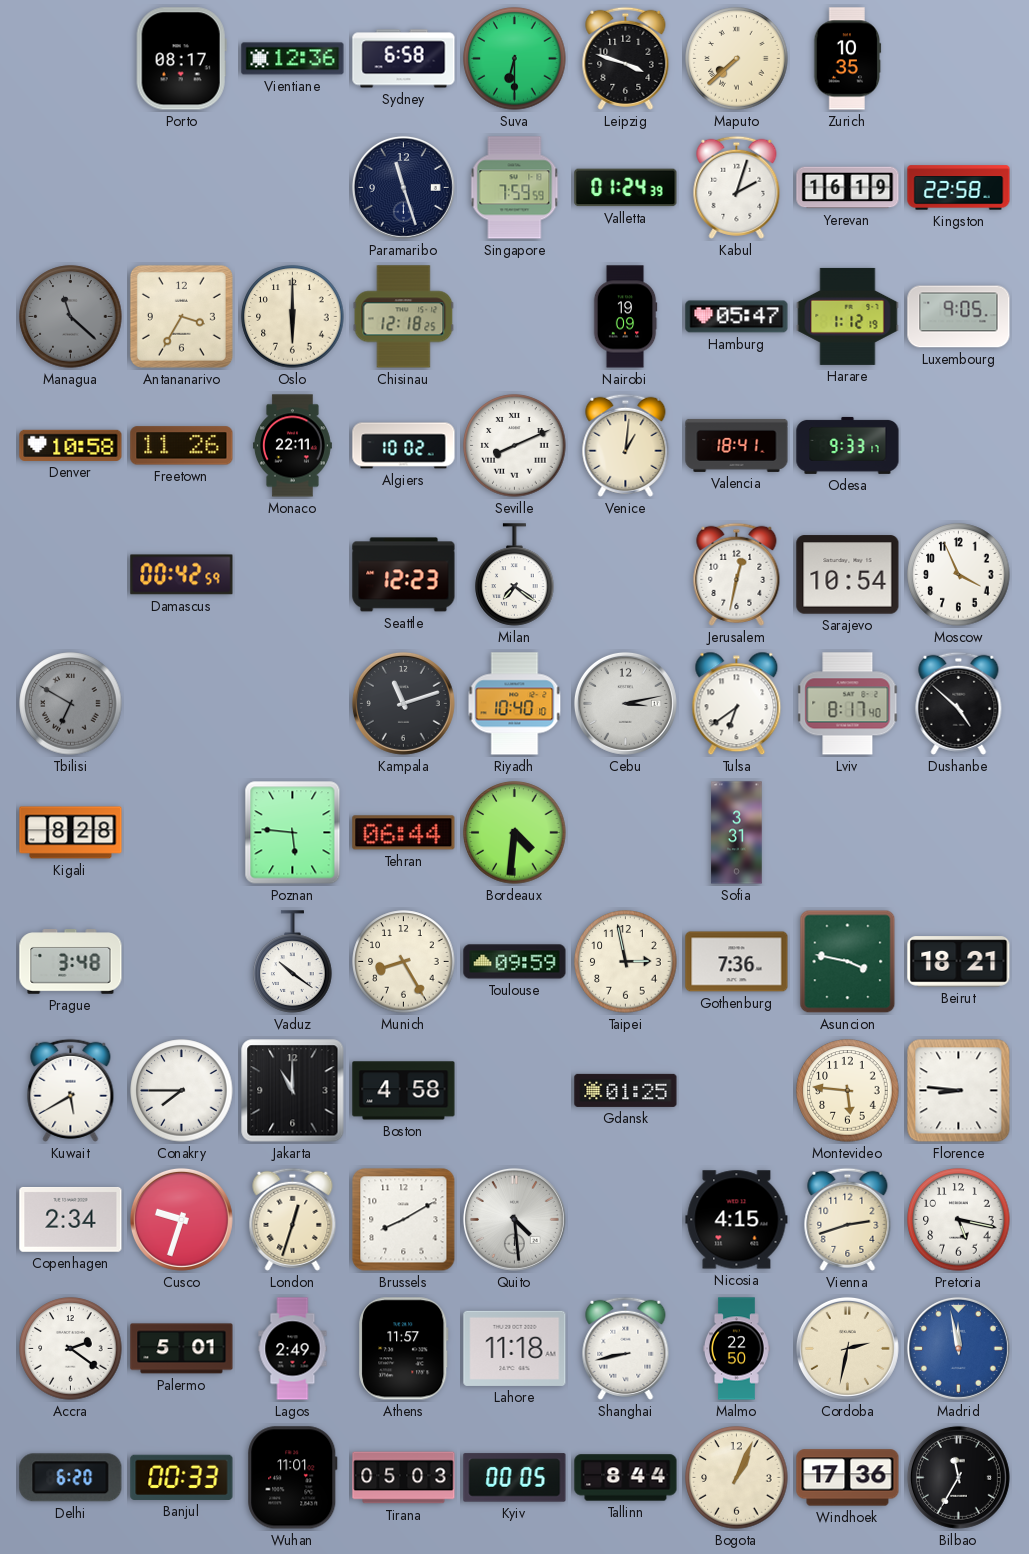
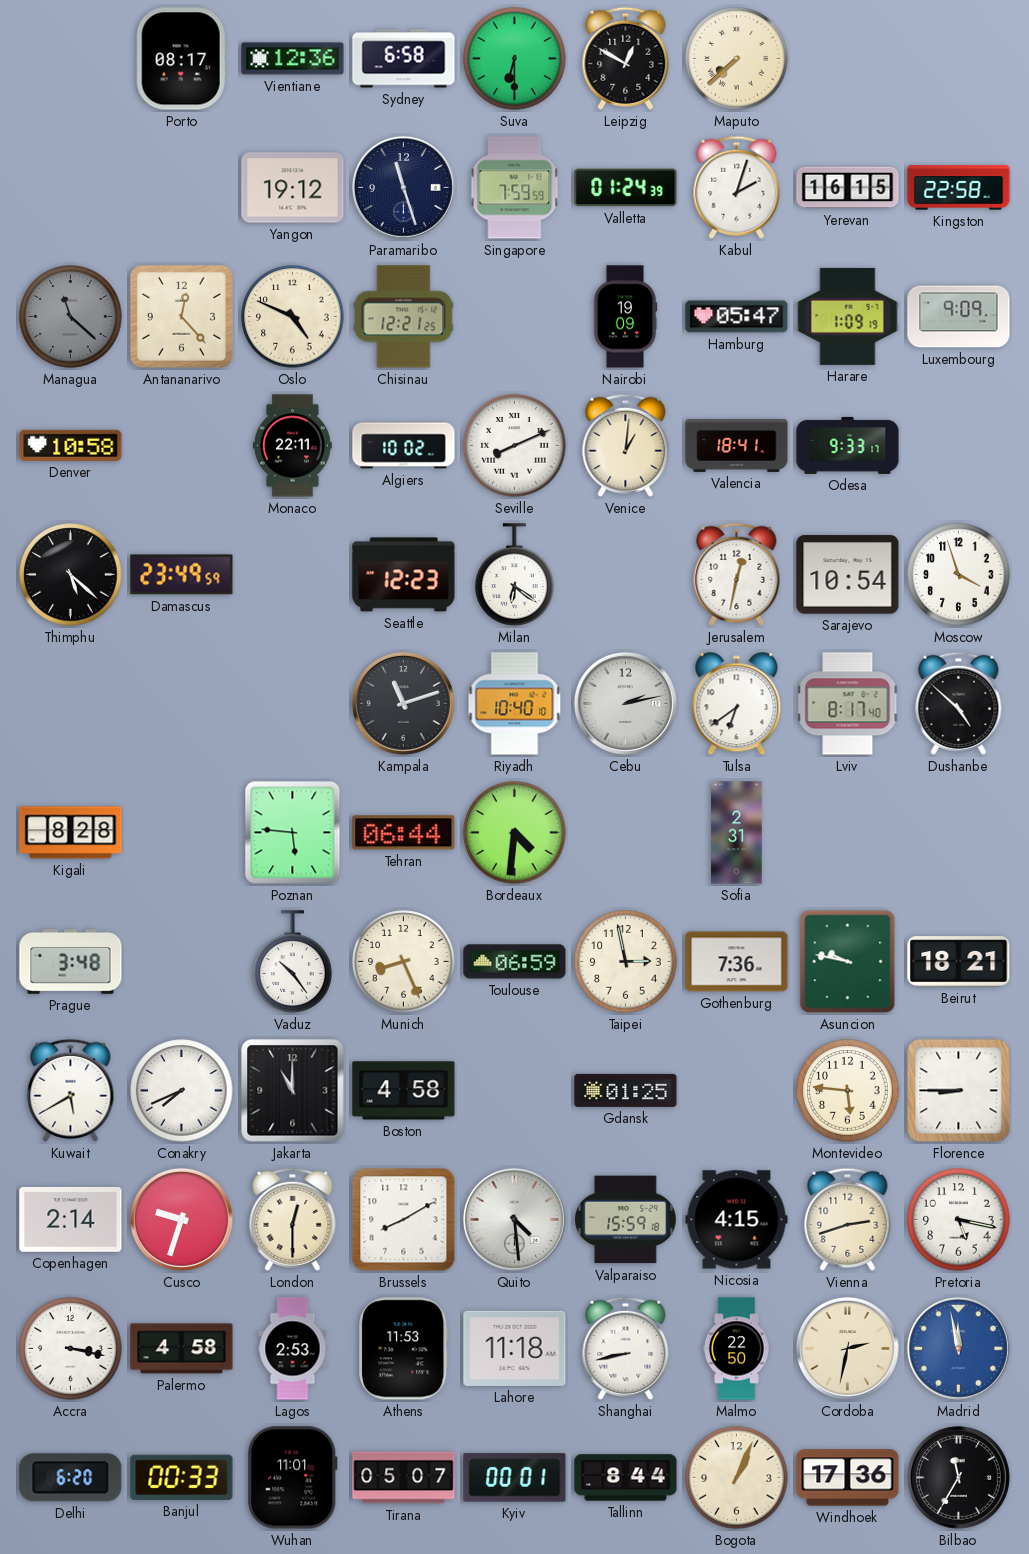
Leipzig: 3:48 -> 12:50 (626, 58)
Zurich: 10:35 -> none (848, 59)
Yangon: none -> 19:12 (293, 188)
Yerevan: 16:19 -> 16:15 (848, 188)
Antananarivo: 3:35 -> 12:23 (181, 316)
Oslo: 6:00 -> 4:49 (293, 317)
Chisinau: 12:18 -> 12:21 (404, 317)
Harare: 1:12 -> 1:09 (848, 316)
Luxembourg: 9:05 -> 9:09 (959, 317)
Freetown: 11:26 -> none (182, 446)
Thimphu: none -> 5:22 (71, 575)
Damascus: 00:42 -> 23:49 (182, 575)
Milan: 7:21 -> 6:21 (515, 575)
Moscow: 3:56 -> 3:57 (959, 575)
Tbilisi: 6:50 -> none (71, 704)
Cebu: 3:13 -> 2:13 (625, 703)
Sofia: 3:31 -> 2:31 (737, 833)
Vaduz: 10:21 -> 10:24 (293, 962)
Munich: 8:25 -> 8:26 (404, 962)
Toulouse: 09:59 -> 06:59 (515, 962)
Asuncion: 3:47 -> 9:47 (848, 962)
Conakry: 7:45 -> 7:41 (182, 1091)
Florence: 8:46 -> 8:45 (959, 1091)
Copenhagen: 2:34 -> 2:14 (71, 1219)
London: 12:33 -> 12:30 (293, 1219)
Valparaiso: none -> 15:59 (626, 1220)
Accra: 2:21 -> 3:17 (71, 1349)
Palermo: 5:01 -> 4:58 (182, 1349)
Lagos: 2:49 -> 2:53 (293, 1349)
Athens: 11:57 -> 11:53 (404, 1349)
Tirana: 05:03 -> 05:07 (404, 1478)
Kyiv: 00:05 -> 00:01 (515, 1478)
